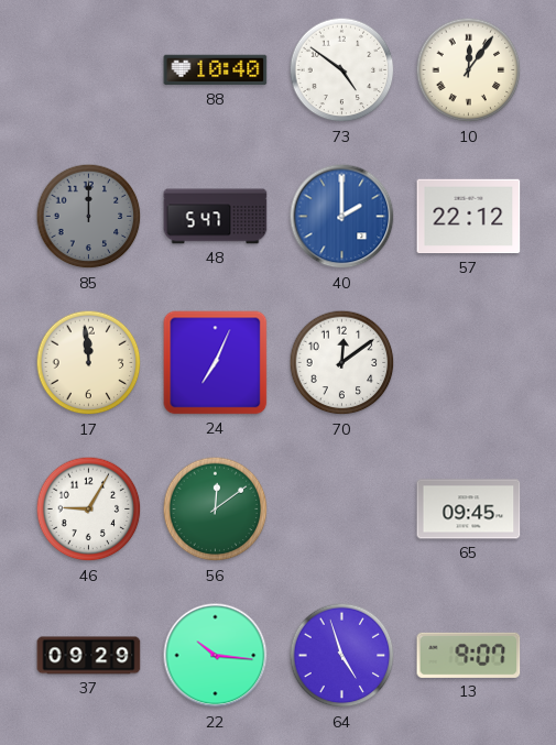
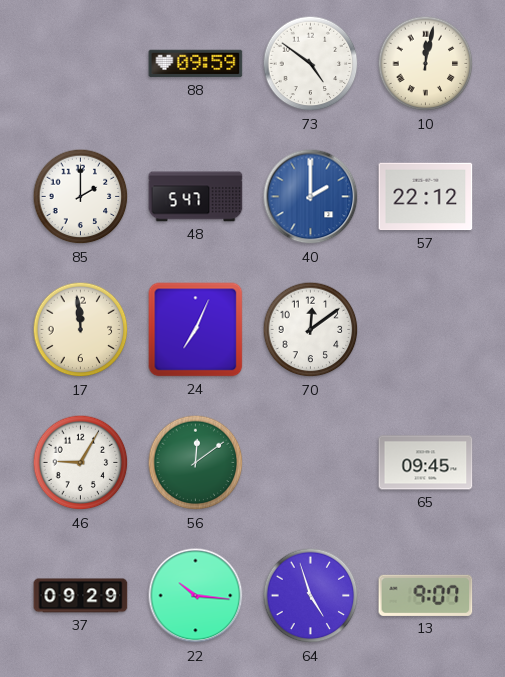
88: 10:40 -> 09:59 (196, 64)
10: 12:06 -> 12:02 (426, 64)
85: 12:00 -> 2:00 (81, 197)
85 dial: grey -> white (81, 197)
